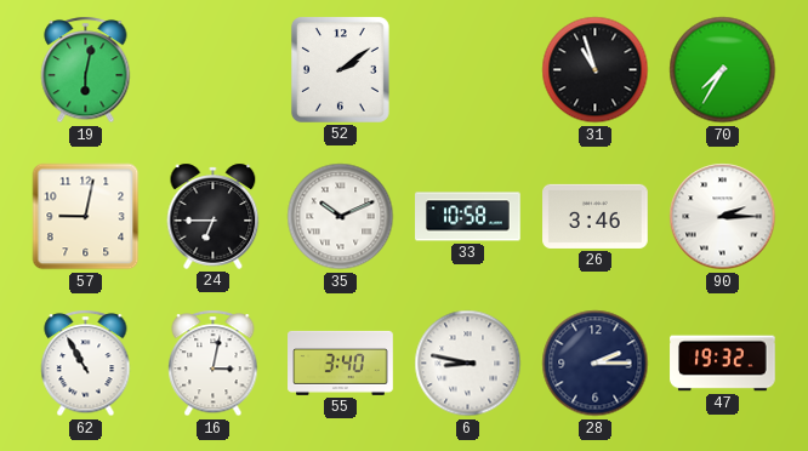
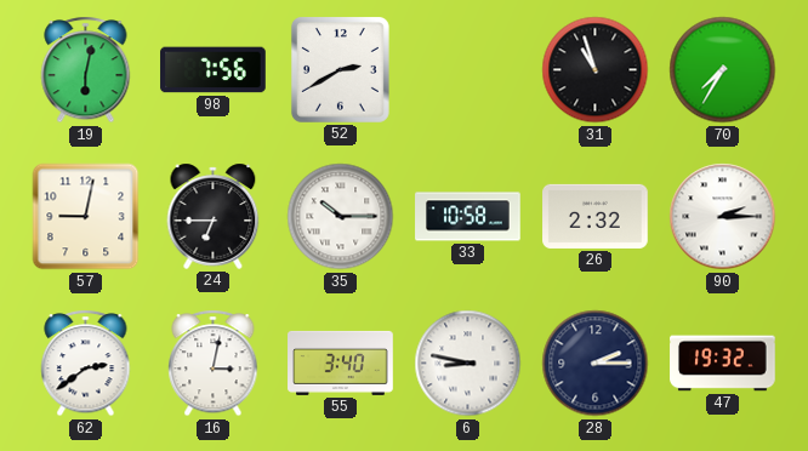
98: none -> 7:56 (214, 70)
52: 2:09 -> 2:40 (340, 70)
35: 10:11 -> 10:15 (341, 217)
26: 3:46 -> 2:32 (596, 216)
62: 10:55 -> 2:39 (86, 364)
